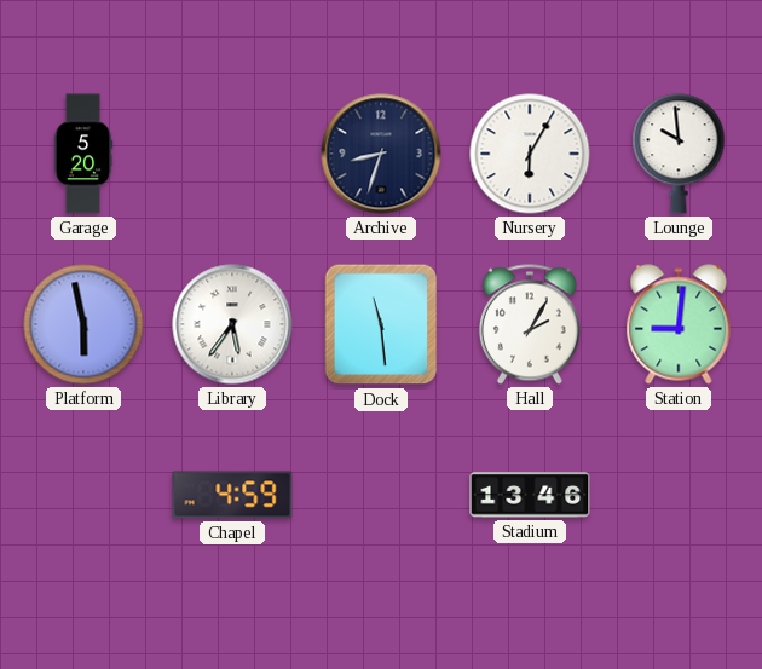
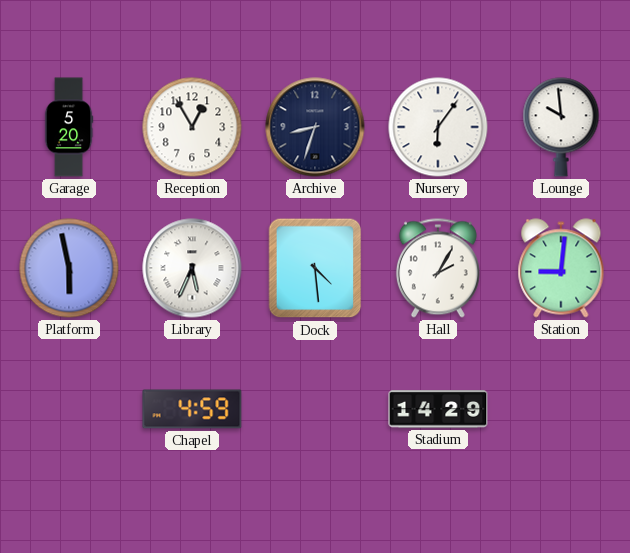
Reception: none -> 12:55 (192, 127)
Nursery: 6:05 -> 6:06 (438, 127)
Library: 5:36 -> 5:34 (192, 268)
Dock: 11:29 -> 4:29 (315, 268)
Stadium: 13:46 -> 14:29 (438, 409)
